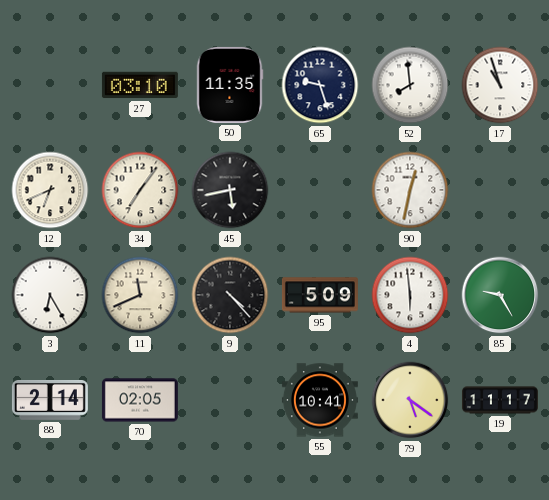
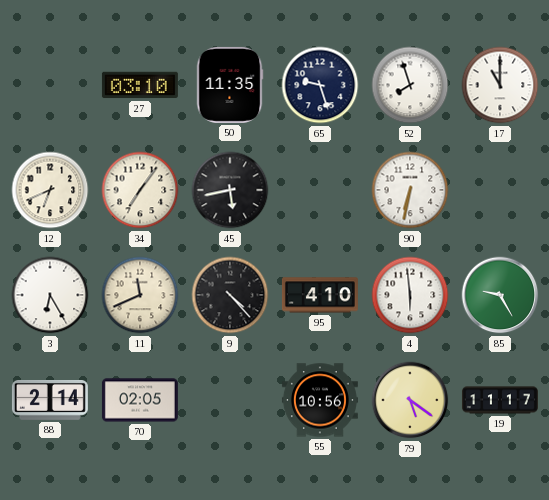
52: 7:59 -> 7:57 (410, 85)
17: 10:57 -> 11:00 (500, 85)
90: 12:32 -> 6:32 (410, 190)
95: 5:09 -> 4:10 (320, 295)
55: 10:41 -> 10:56 (320, 400)
